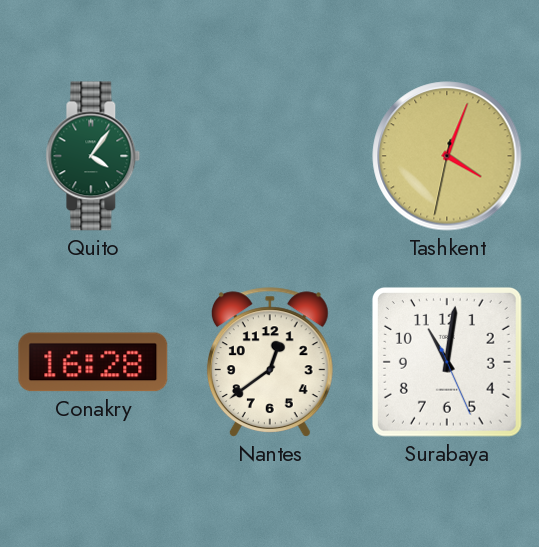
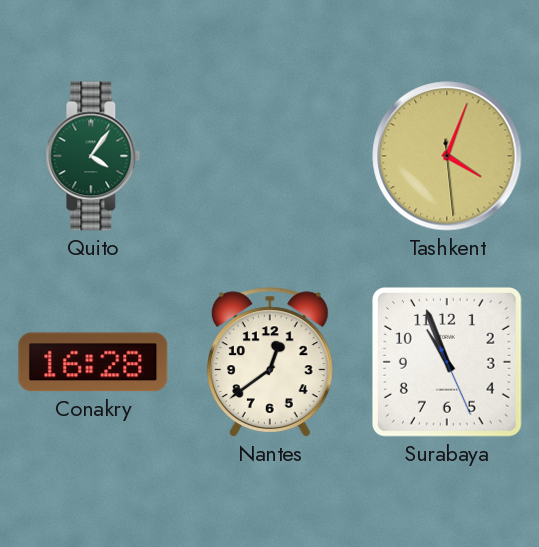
Tashkent: 4:03:32 -> 4:03:29 (447, 156)
Surabaya: 11:01 -> 10:56 (447, 362)
